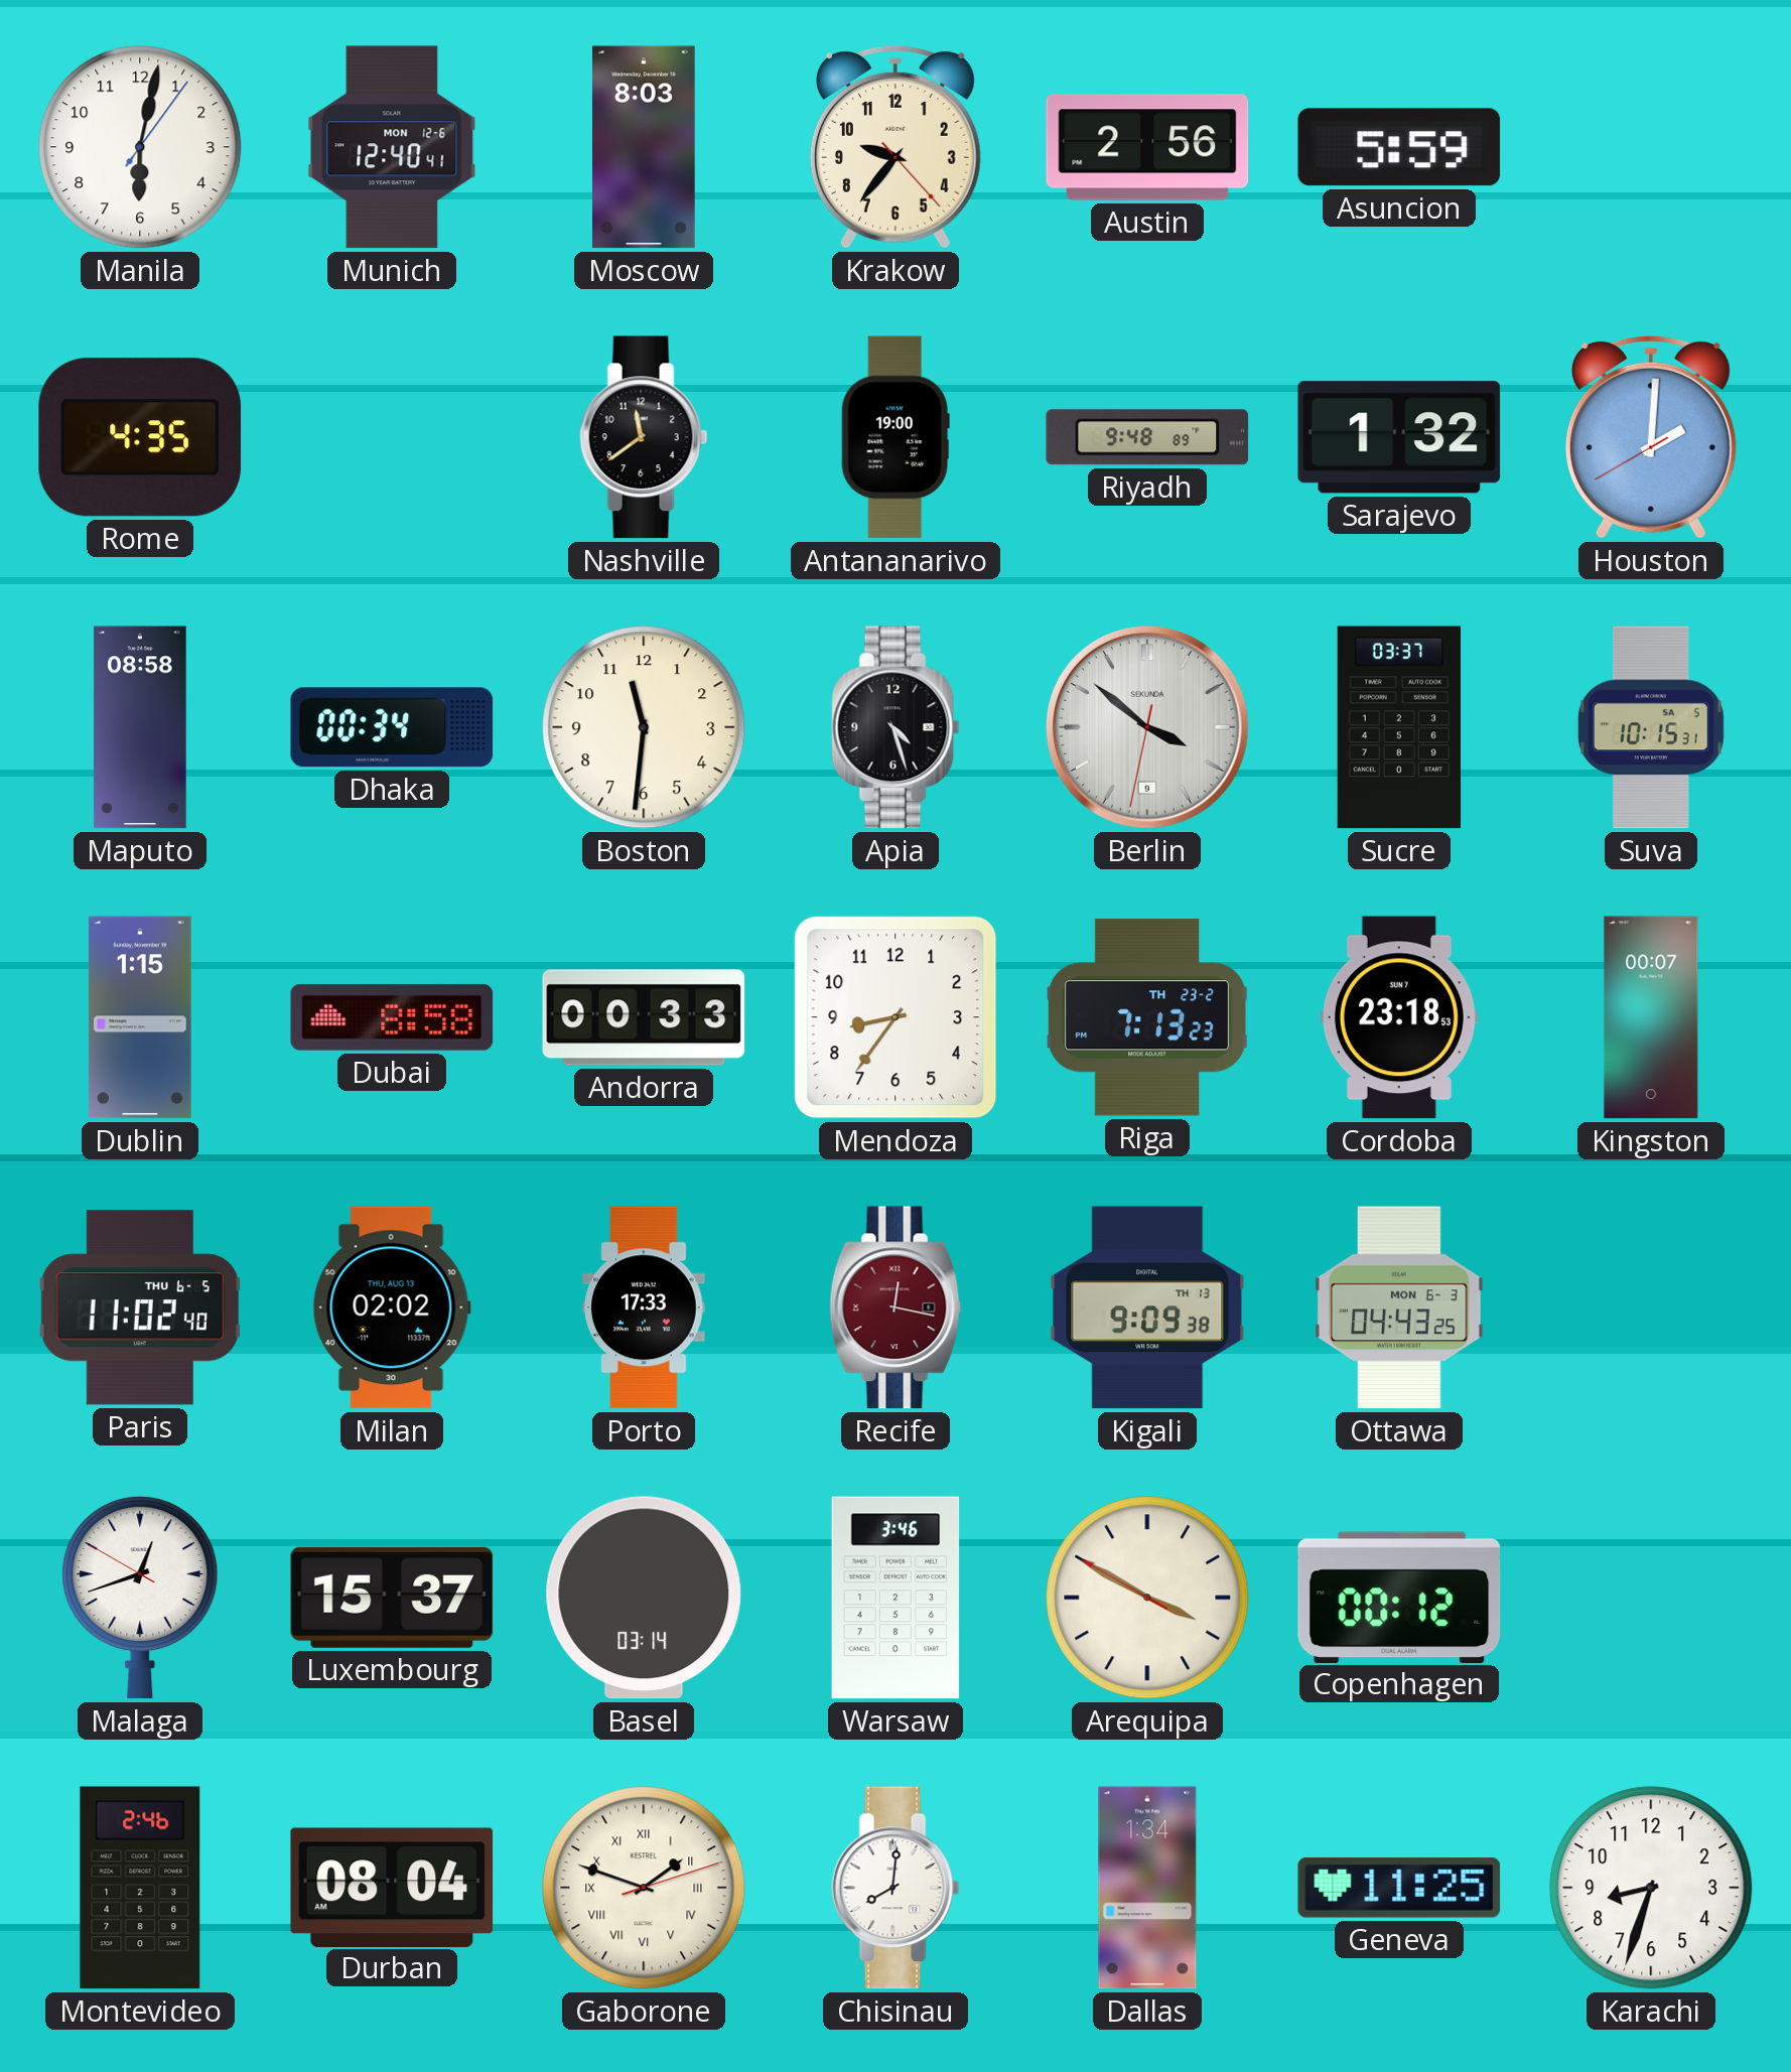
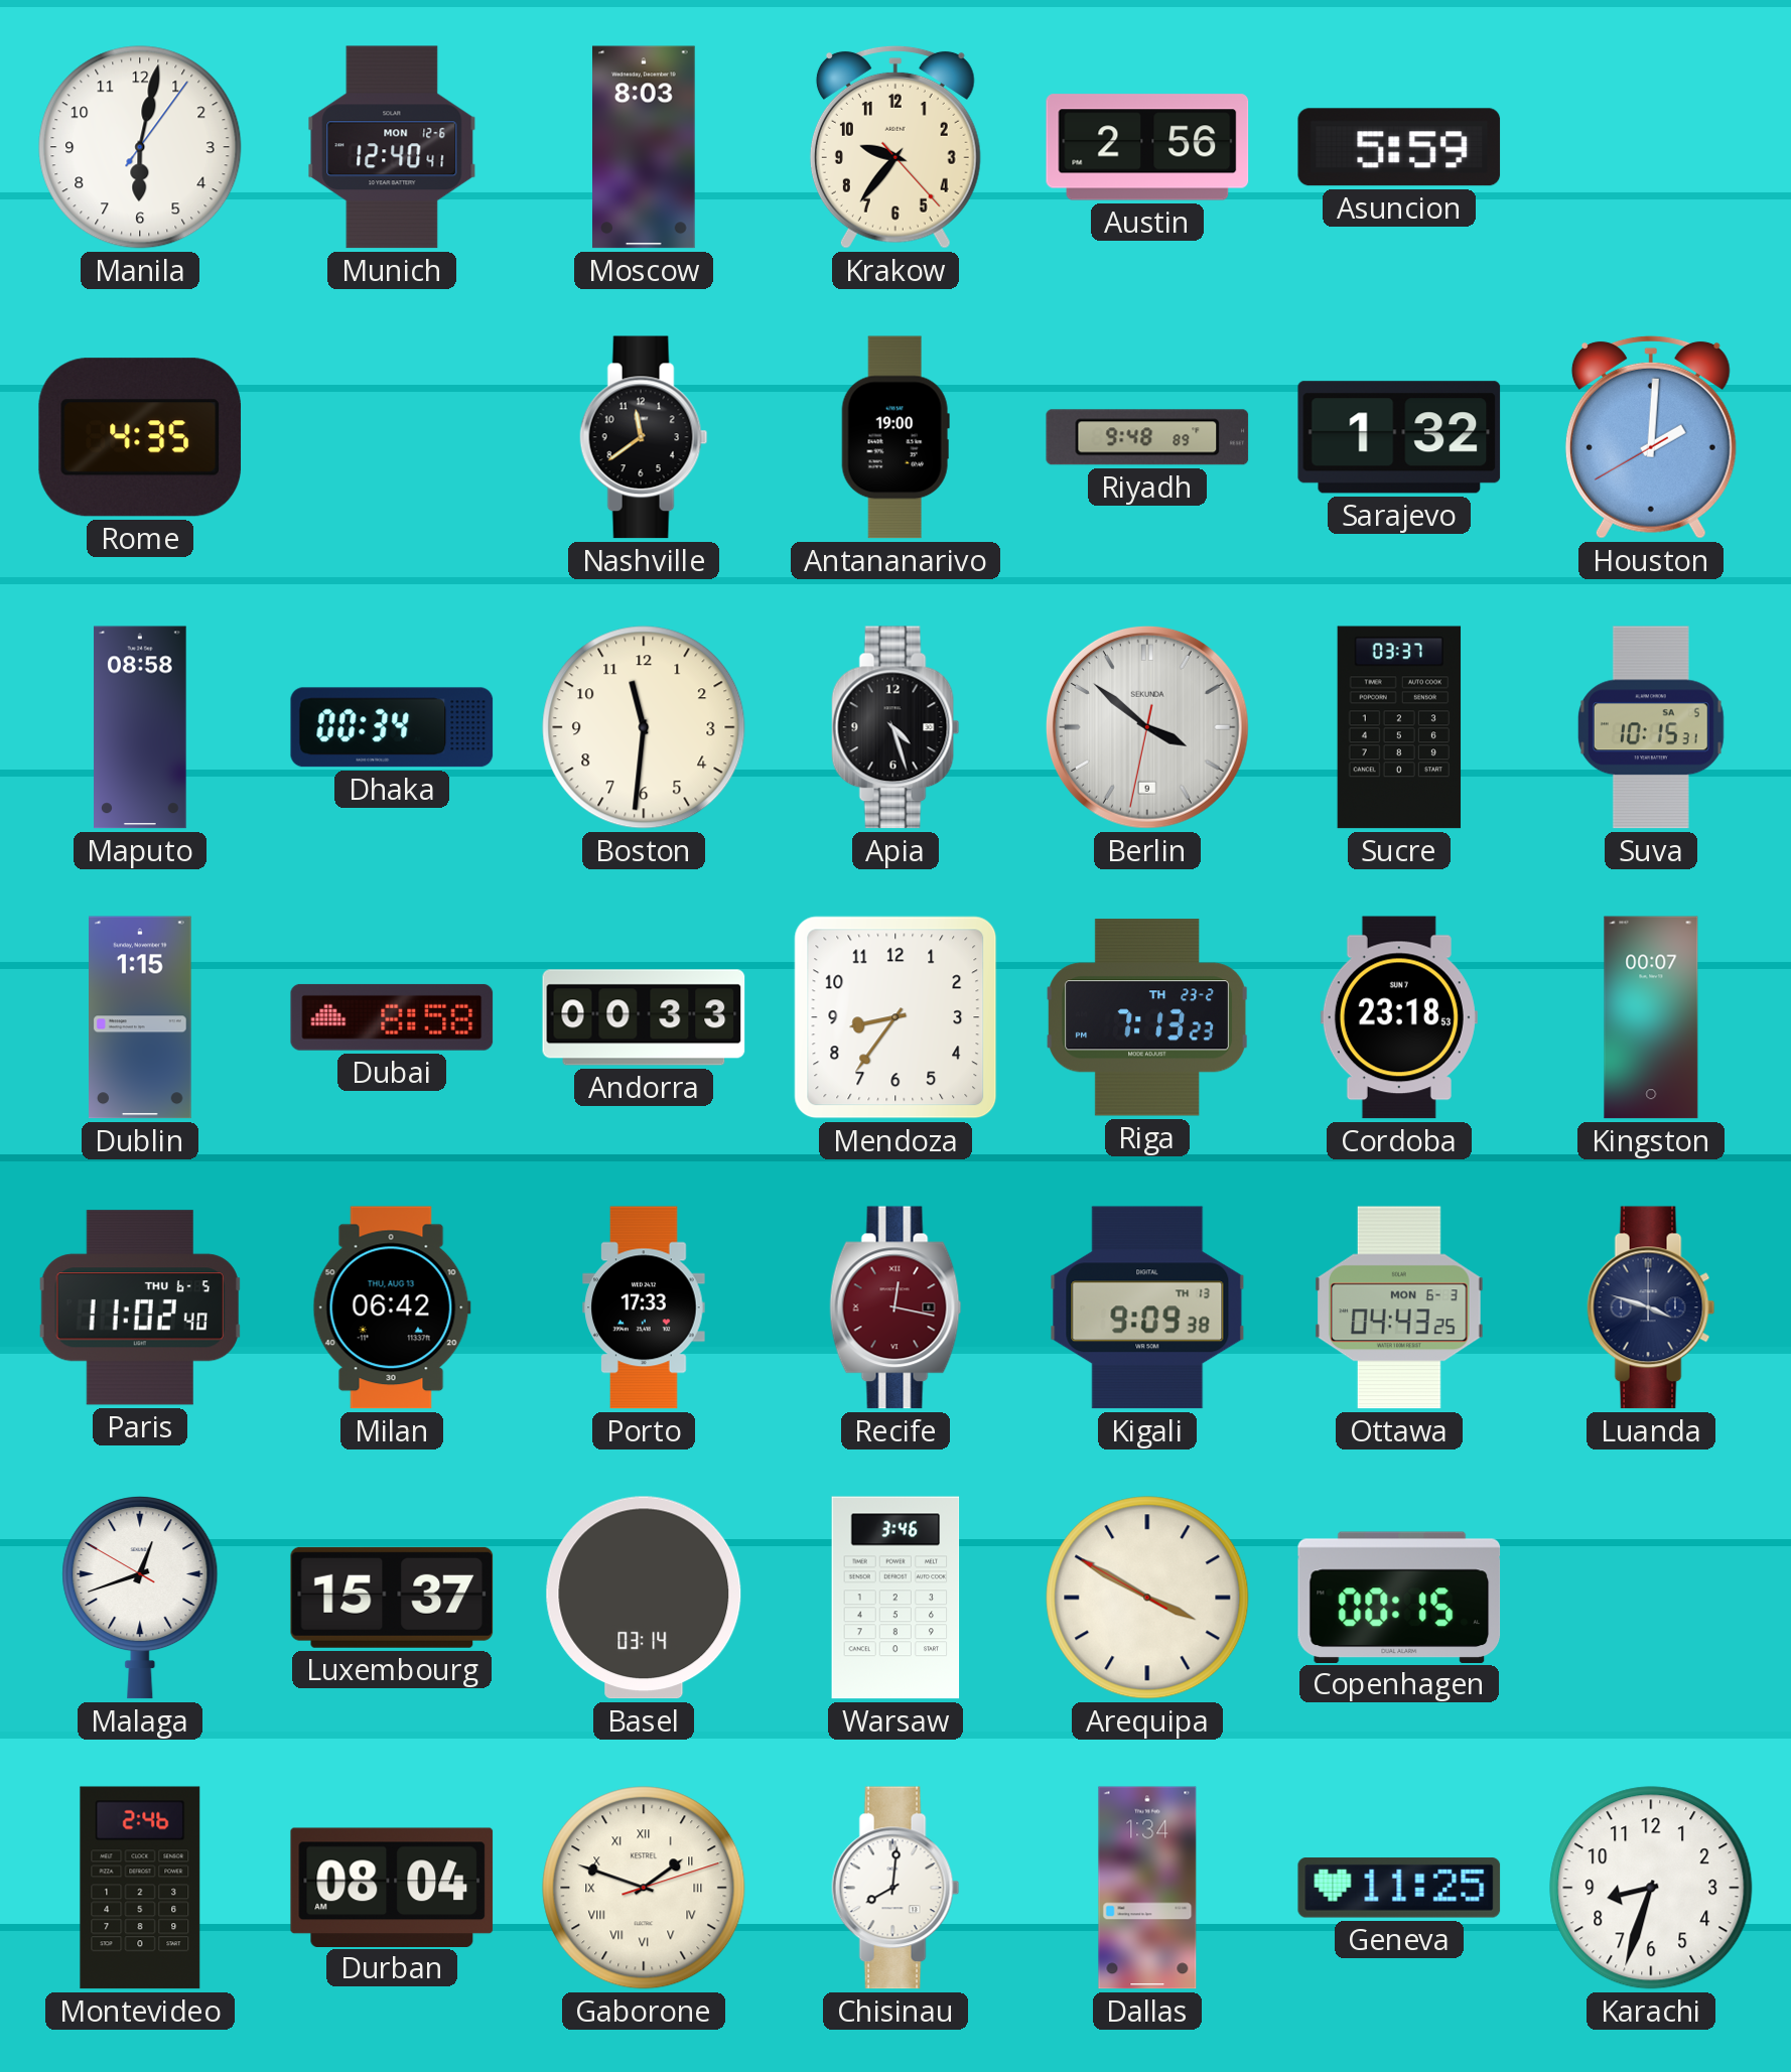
Milan: 02:02 -> 06:42 (392, 1307)
Luanda: none -> 3:48 (1651, 1307)
Copenhagen: 00:12 -> 00:15 (1399, 1597)
